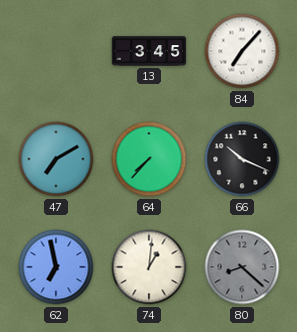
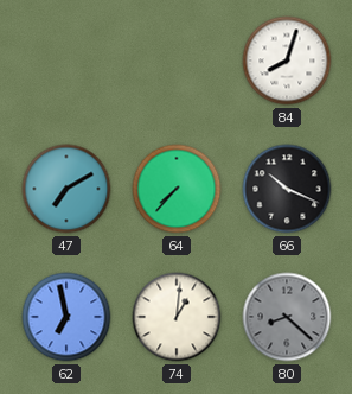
13: 3:45 -> none (149, 51)
84: 7:07 -> 8:03 (287, 61)
